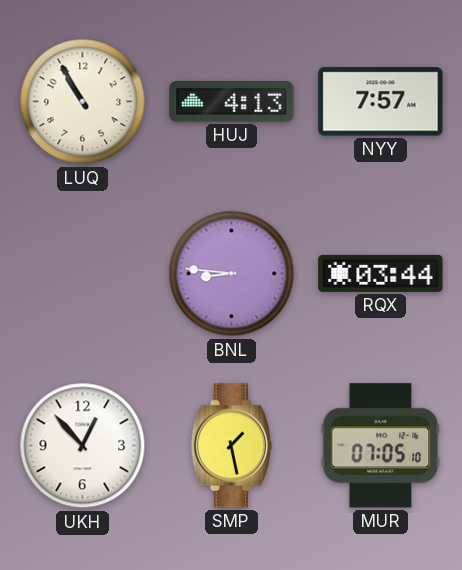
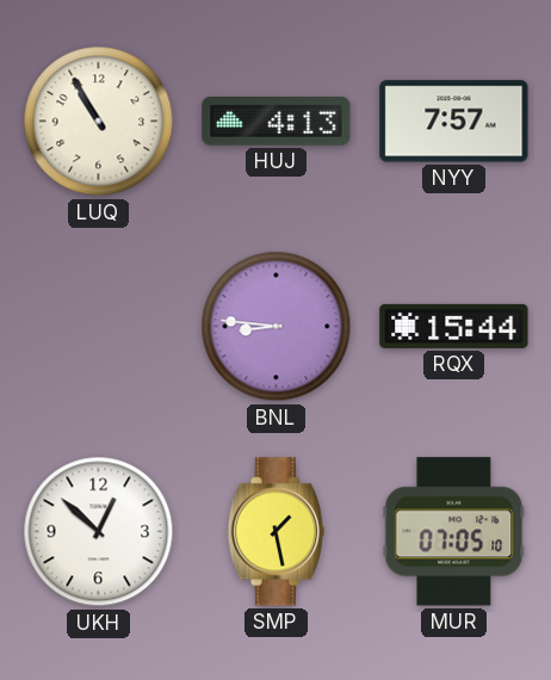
RQX: 03:44 -> 15:44 (454, 326)
UKH: 12:53 -> 12:52 (99, 532)
